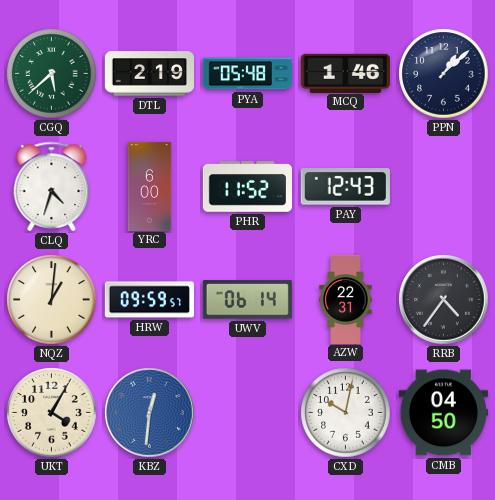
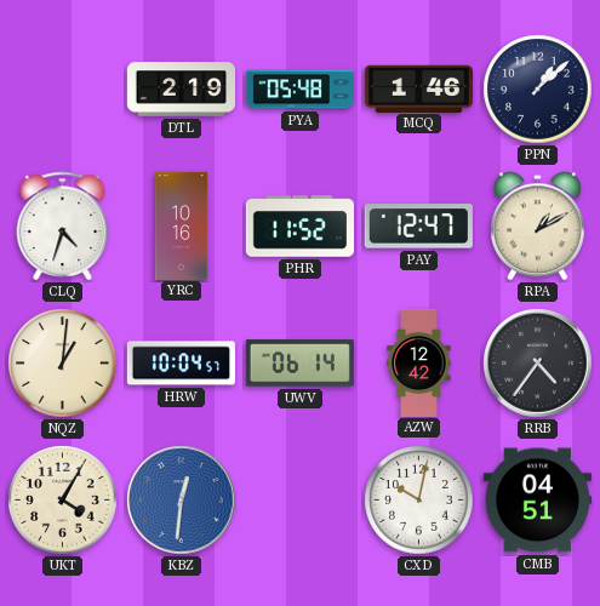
CGQ: 5:38 -> none (52, 74)
YRC: 6:00 -> 10:16 (182, 225)
PAY: 12:43 -> 12:47 (418, 227)
RPA: none -> 1:10 (538, 227)
HRW: 09:59 -> 10:04 (181, 364)
AZW: 22:31 -> 12:42 (419, 362)
CMB: 04:50 -> 04:51 (537, 501)
